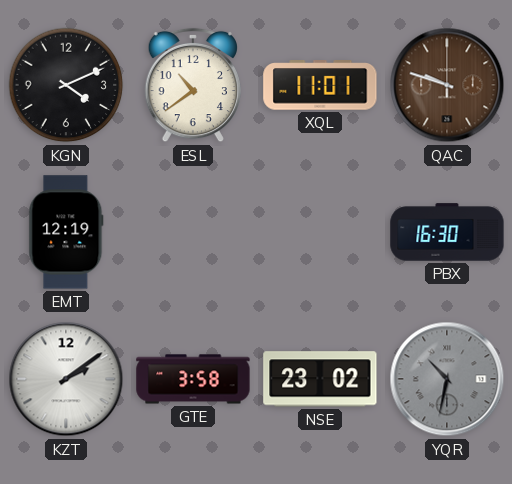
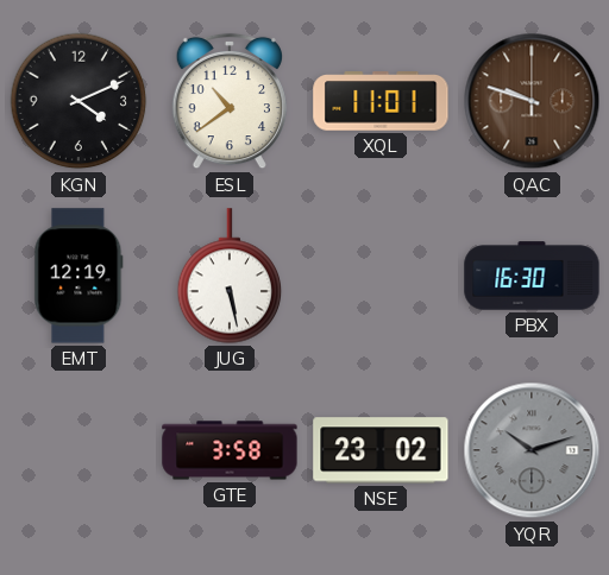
JUG: none -> 5:28 (230, 276)
KZT: 2:09 -> none (66, 379)
YQR: 10:32 -> 10:12 (532, 450)
